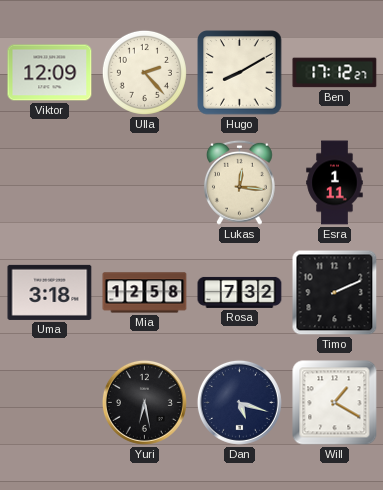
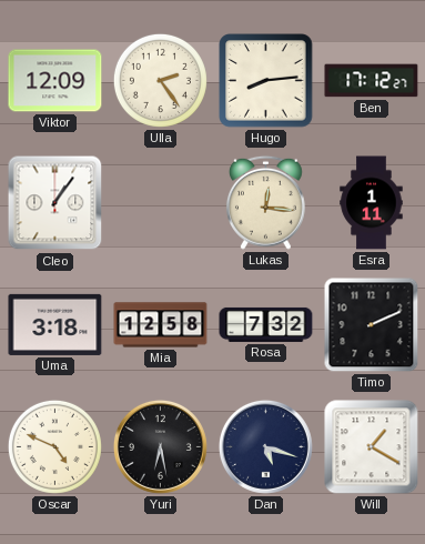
Ulla: 2:23 -> 2:24 (160, 80)
Hugo: 8:10 -> 8:14 (266, 81)
Cleo: none -> 1:06 (55, 203)
Oscar: none -> 4:49 (54, 446)
